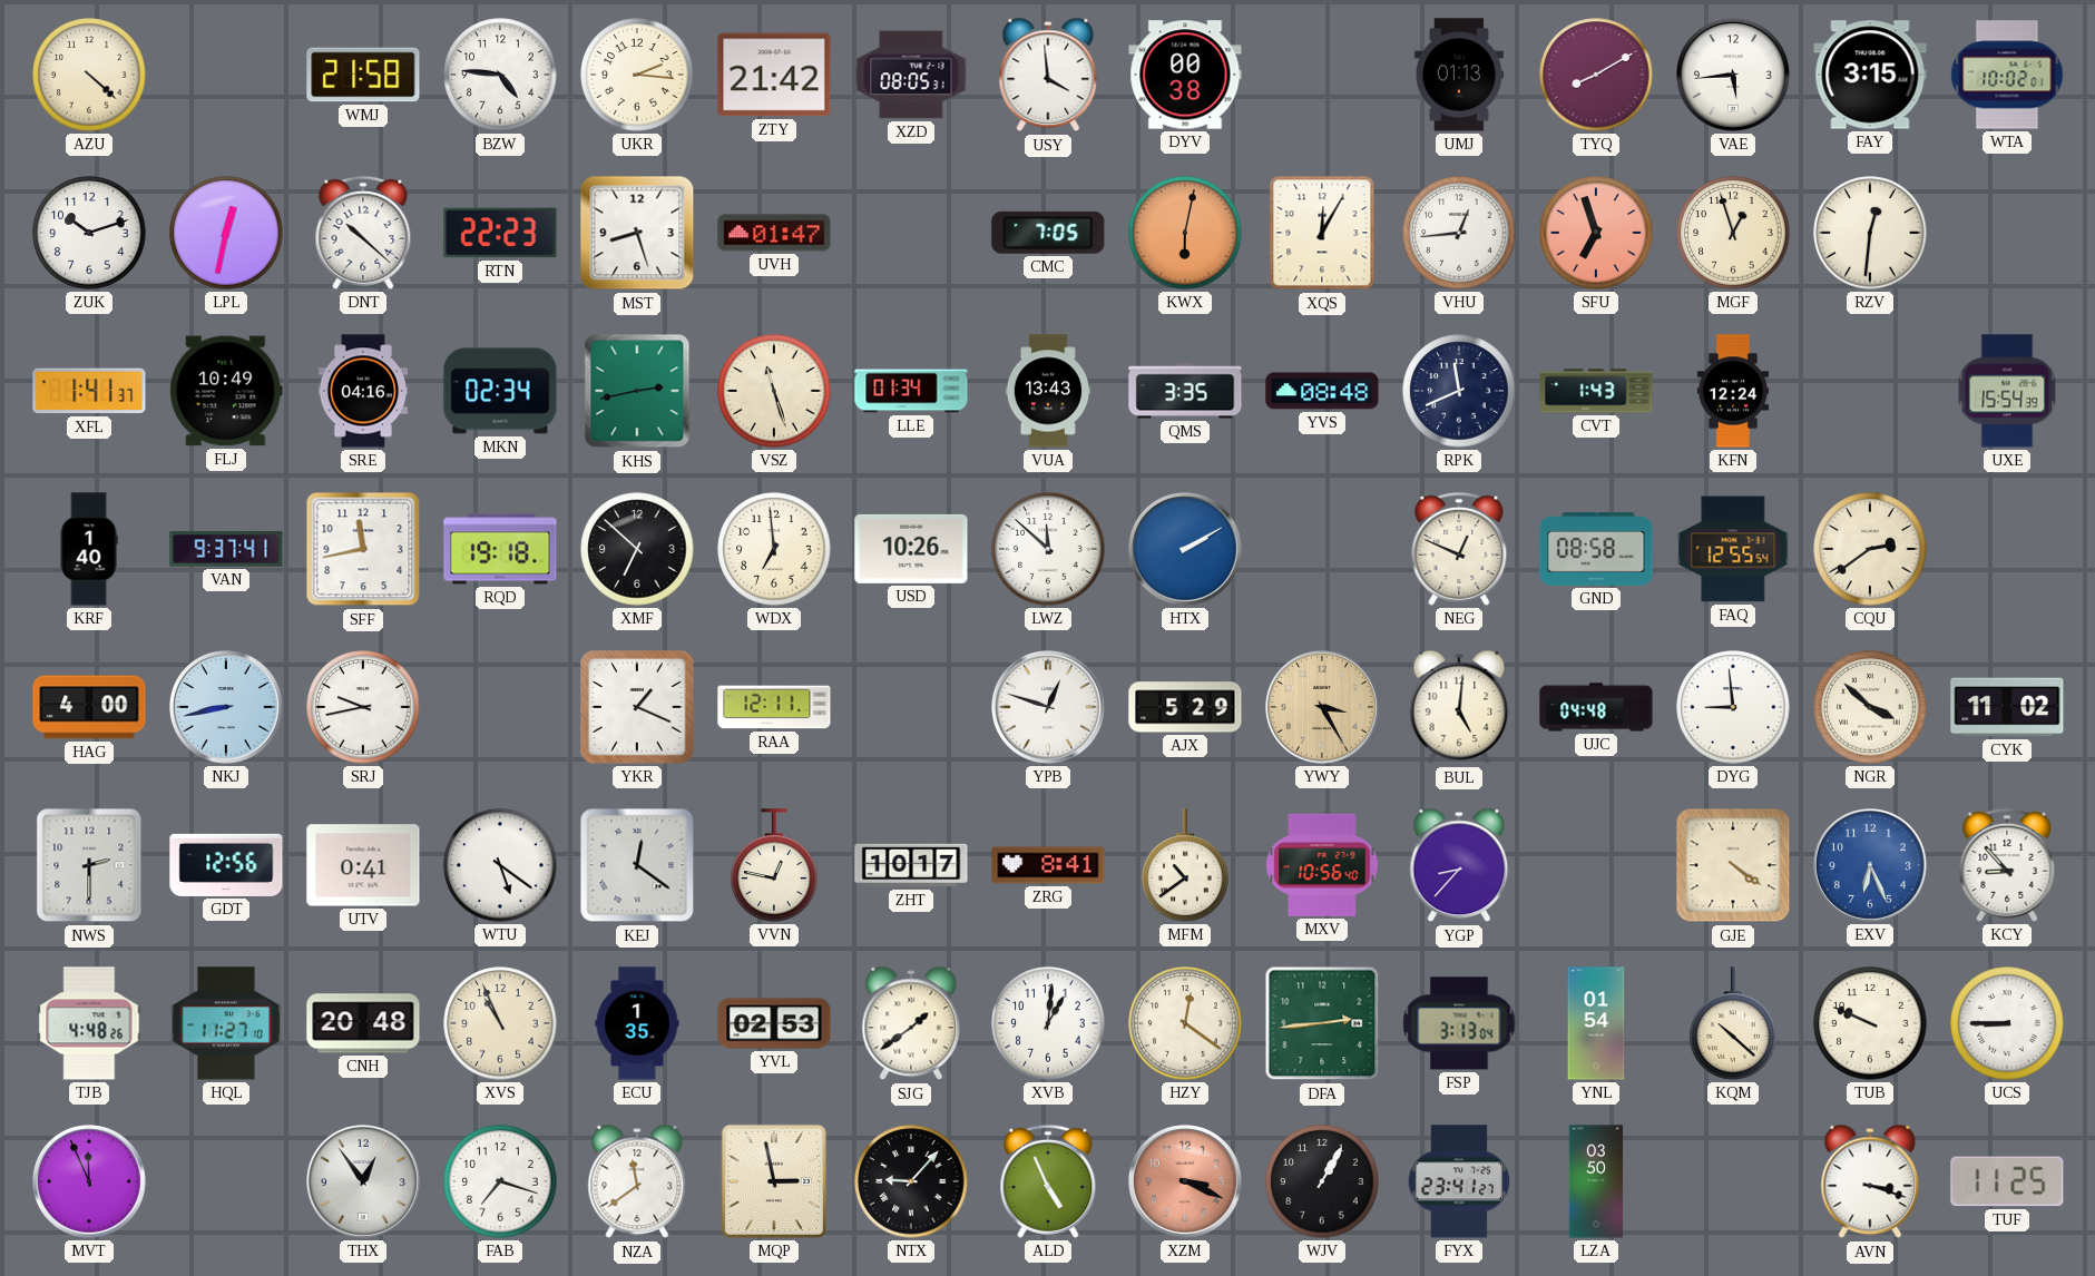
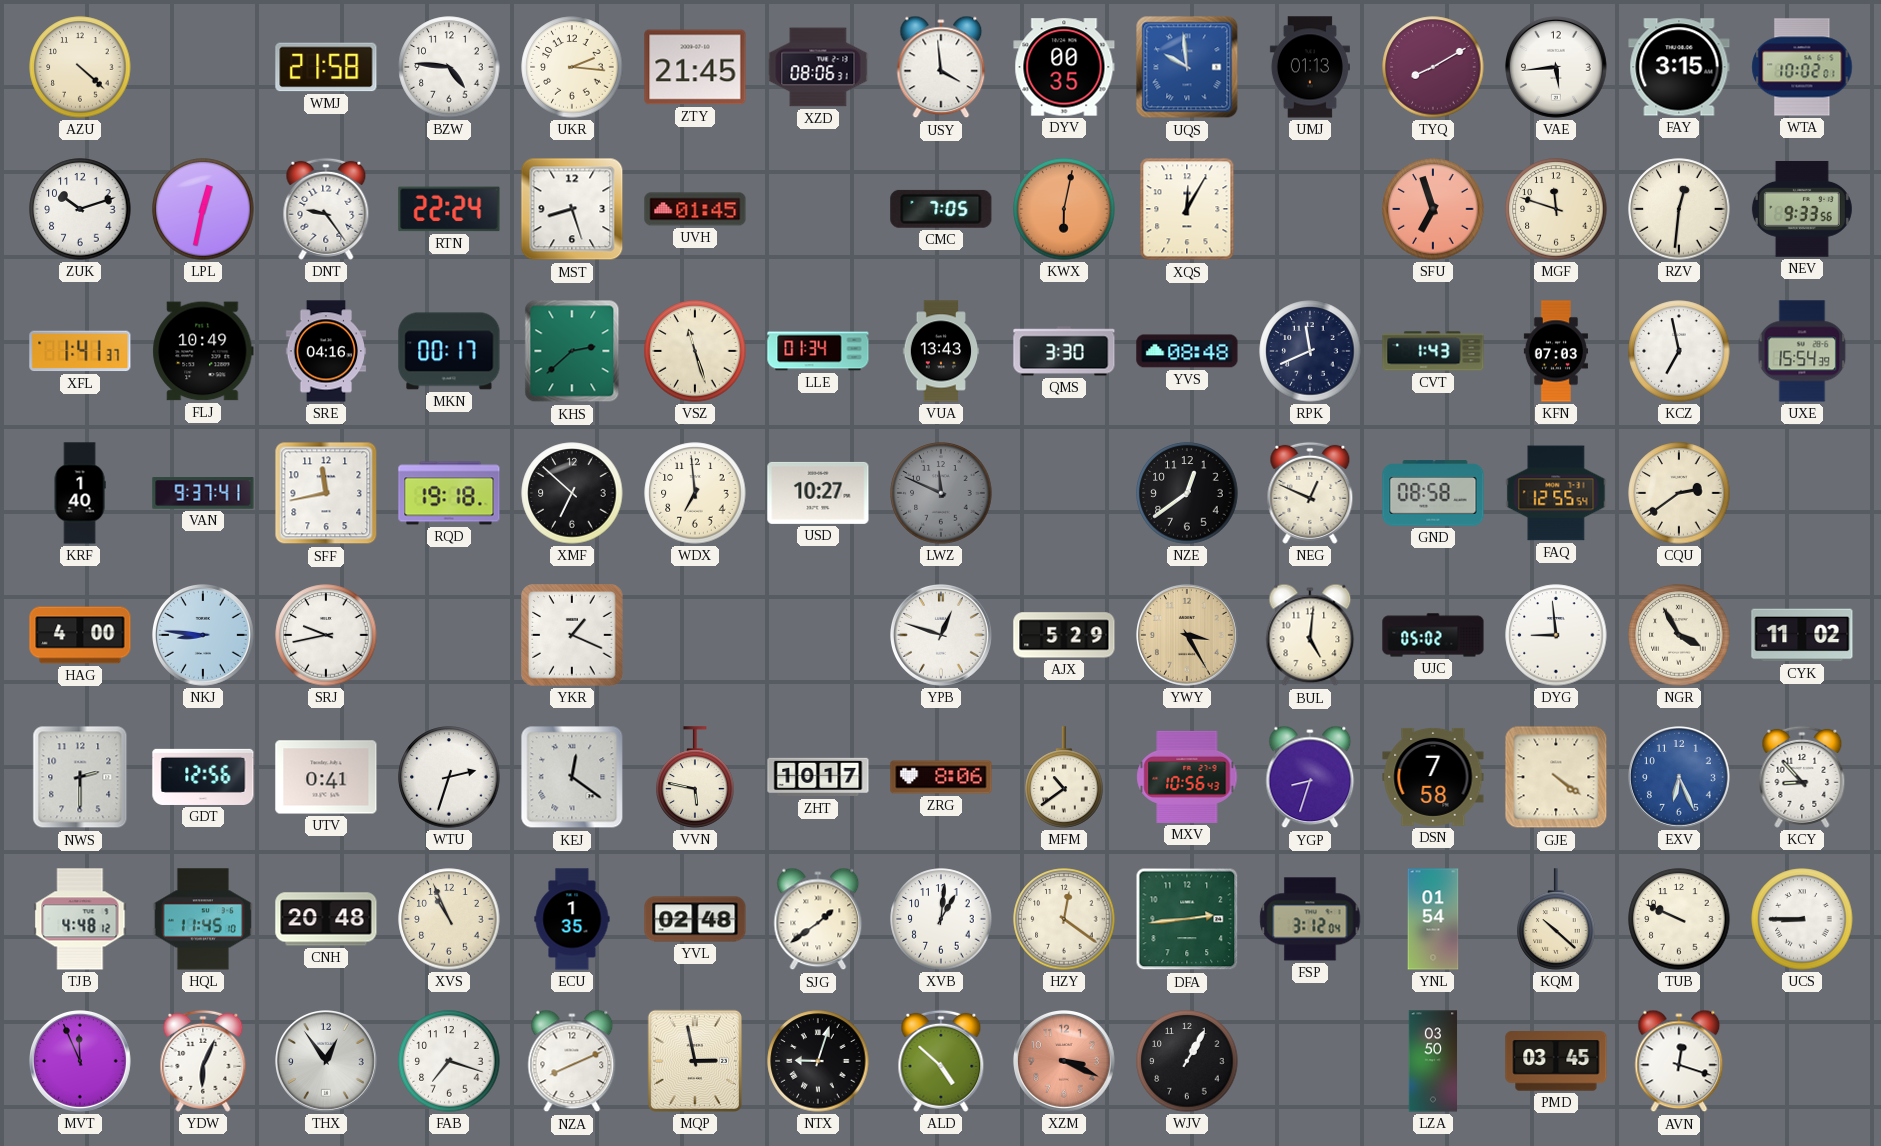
ZTY: 21:42 -> 21:45 (695, 67)
XZD: 08:05 -> 08:06 (818, 67)
DYV: 00:38 -> 00:35 (1064, 67)
UQS: none -> 9:59 (1187, 67)
DNT: 10:22 -> 9:24 (326, 209)
RTN: 22:23 -> 22:24 (449, 209)
UVH: 01:47 -> 01:45 (695, 209)
VHU: 12:44 -> none (1459, 233)
MGF: 12:57 -> 11:48 (1556, 209)
NEV: none -> 9:33 (1802, 209)
MKN: 02:34 -> 00:17 (449, 351)
KHS: 2:43 -> 2:38 (572, 351)
QMS: 3:35 -> 3:30 (1064, 351)
KFN: 12:24 -> 07:03 (1556, 351)
KCZ: none -> 6:58 (1679, 351)
USD: 10:26 -> 10:27 (818, 493)
LWZ: 11:52 -> 11:49 (941, 493)
LWZ dial: white -> grey (941, 493)
HTX: 2:10 -> none (1186, 550)
NZE: none -> 12:39 (1187, 493)
NKJ: 8:43 -> 8:46 (204, 636)
RAA: 12:11 -> none (774, 707)
UJC: 04:48 -> 05:02 (1433, 635)
NGR: 3:52 -> 3:55 (1679, 635)
WTU: 5:21 -> 2:33 (449, 777)
VVN: 12:47 -> 5:47 (695, 777)
ZRG: 8:41 -> 8:06 (941, 777)
MXV: 10:56:40 -> 10:56:43 (1187, 777)
YGP: 8:37 -> 8:33 (1310, 777)
DSN: none -> 7:58 (1433, 777)
TJB: 4:48:26 -> 4:48:12 (80, 919)
HQL: 11:27 -> 11:45 (203, 919)
YVL: 02:53 -> 02:48 (695, 919)
FSP: 3:13 -> 3:12 (1310, 919)
YDW: none -> 6:04 (203, 1061)
NZA: 11:39 -> 8:11 (572, 1061)
NTX: 9:07 -> 9:03 (818, 1061)
ALD: 4:56 -> 4:52 (941, 1061)
FYX: 23:41 -> none (1459, 1181)
PMD: none -> 03:45 (1556, 1061)
AVN: 3:18 -> 12:18 (1679, 1061)
TUF: 11:25 -> none (2007, 1181)
